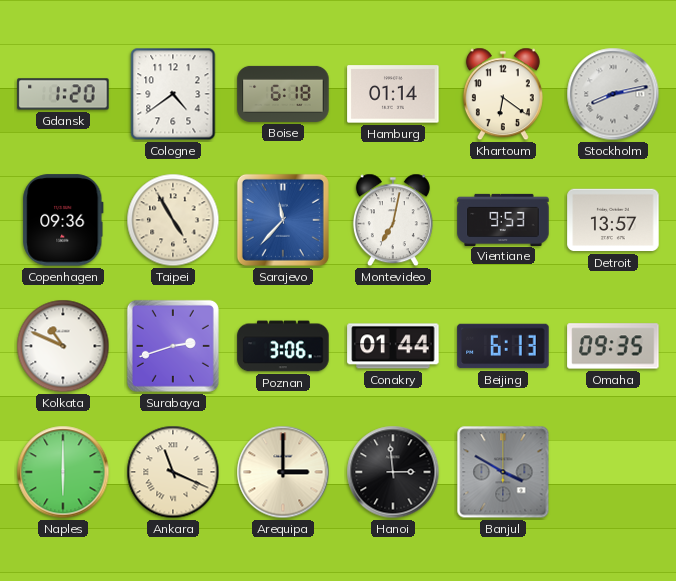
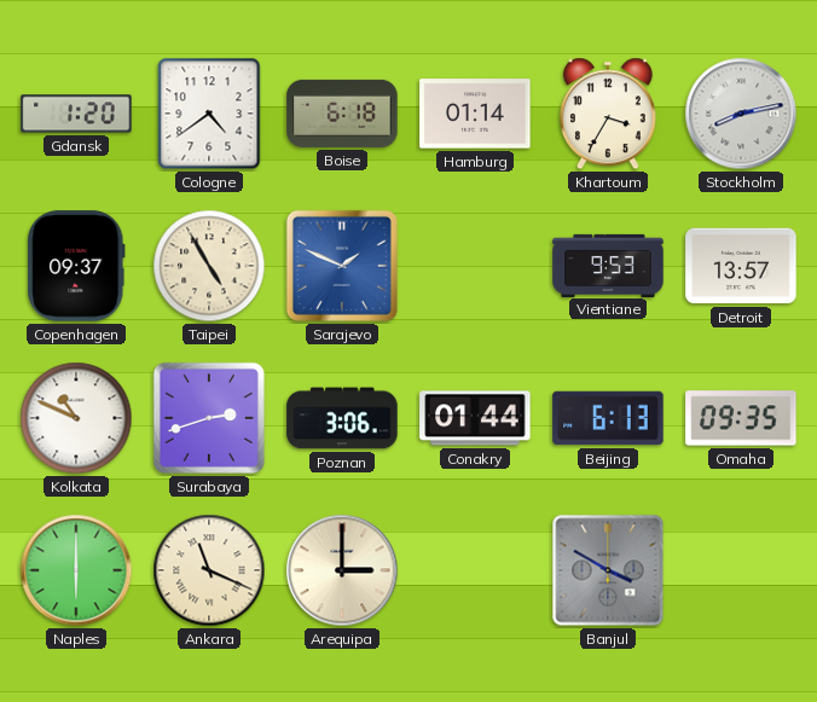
Khartoum: 6:21 -> 3:35 (608, 114)
Copenhagen: 09:36 -> 09:37 (76, 266)
Sarajevo: 11:37 -> 1:49 (342, 266)
Montevideo: 7:02 -> none (393, 220)
Hanoi: 2:59 -> none (393, 472)
